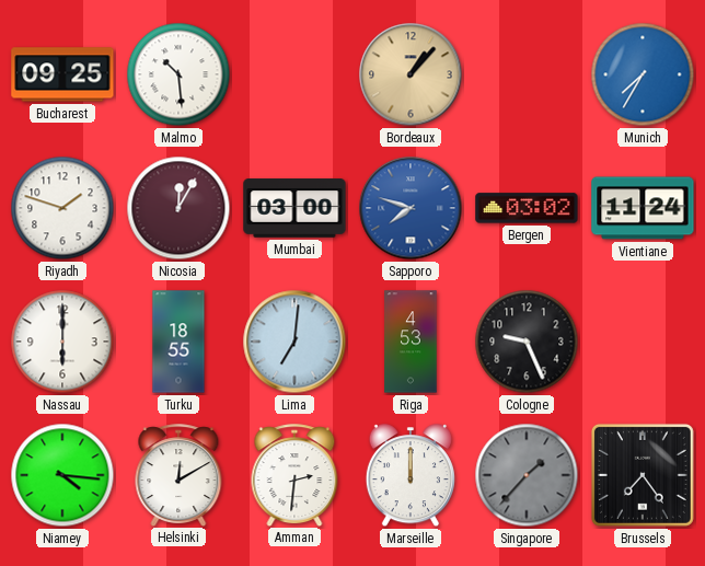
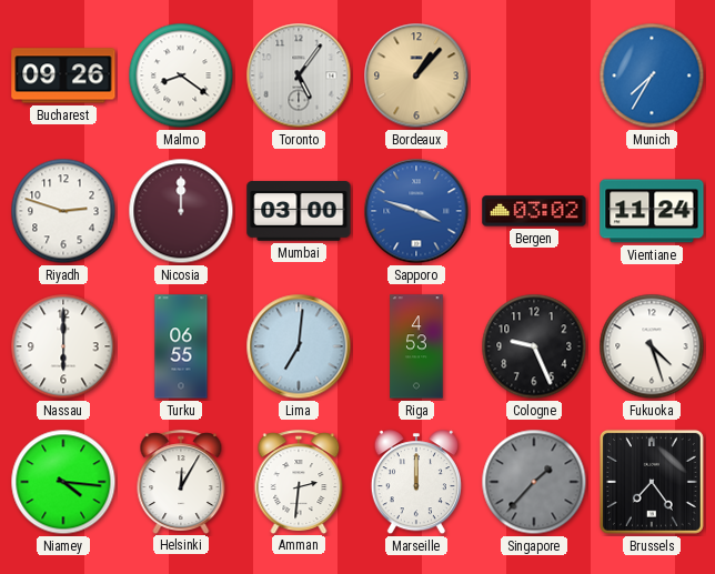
Bucharest: 09:25 -> 09:26 (63, 75)
Malmo: 10:29 -> 8:21 (181, 75)
Toronto: none -> 5:06 (299, 75)
Riyadh: 1:48 -> 2:48 (63, 211)
Nicosia: 12:05 -> 12:00 (181, 211)
Sapporo: 7:48 -> 3:48 (416, 211)
Turku: 18:55 -> 06:55 (181, 346)
Fukuoka: none -> 4:27 (652, 346)
Helsinki: 12:10 -> 12:05 (181, 482)
